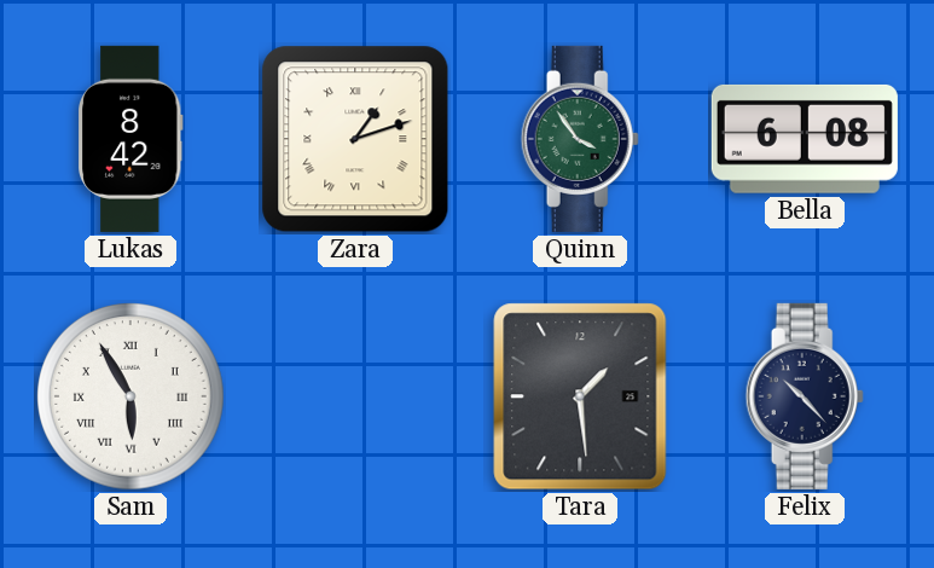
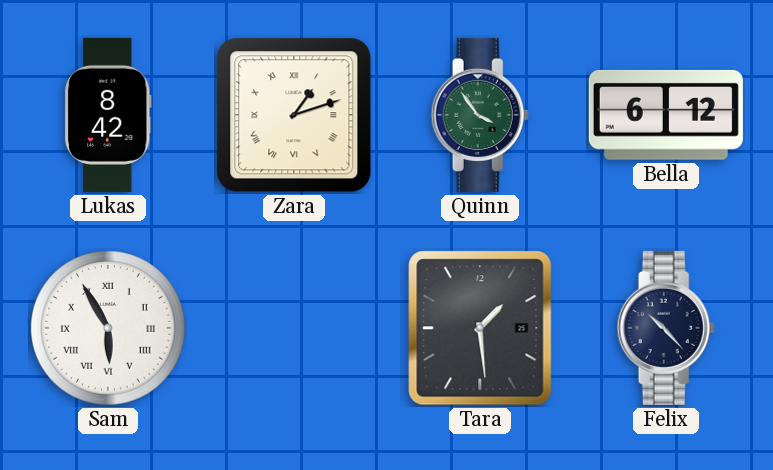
Bella: 6:08 -> 6:12 (666, 115)
